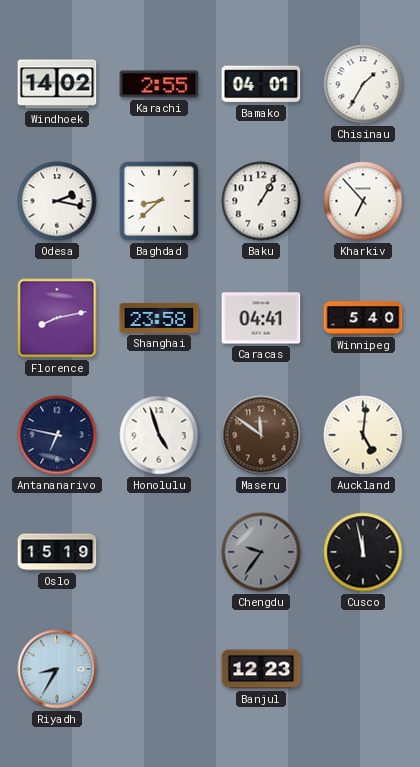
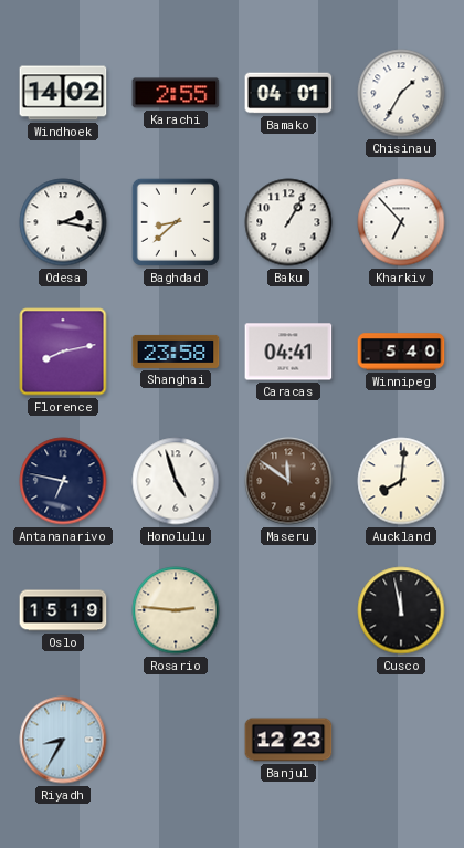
Auckland: 5:01 -> 8:01 (401, 481)
Rosario: none -> 2:46 (176, 610)
Chengdu: 9:36 -> none (261, 552)
